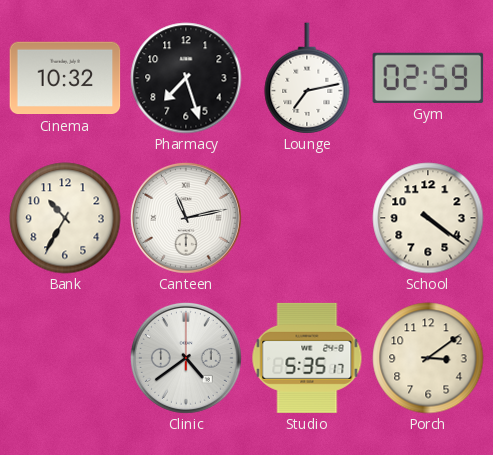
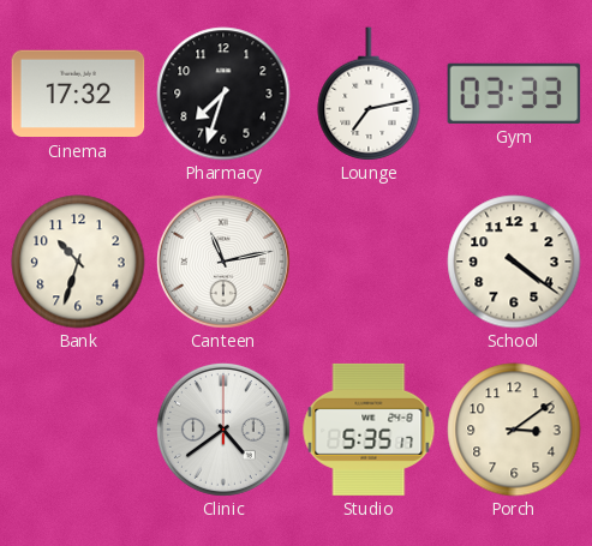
Cinema: 10:32 -> 17:32 (78, 94)
Pharmacy: 7:27 -> 7:33 (223, 94)
Gym: 02:59 -> 03:33 (514, 94)
Bank: 10:35 -> 10:33 (78, 262)
